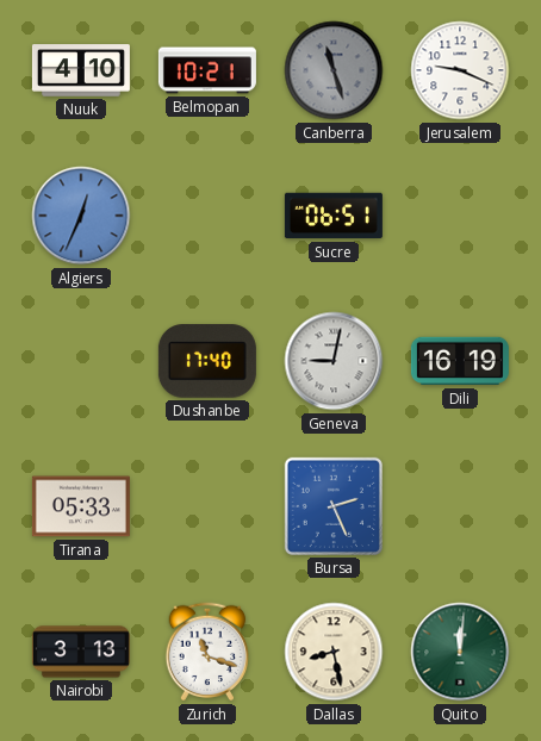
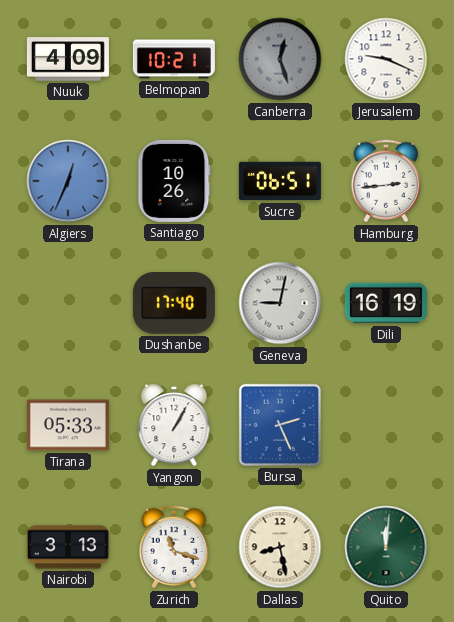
Nuuk: 4:10 -> 4:09 (68, 59)
Canberra: 11:27 -> 12:27 (280, 59)
Santiago: none -> 10:26 (174, 181)
Hamburg: none -> 2:44 (386, 181)
Yangon: none -> 1:05 (174, 426)
